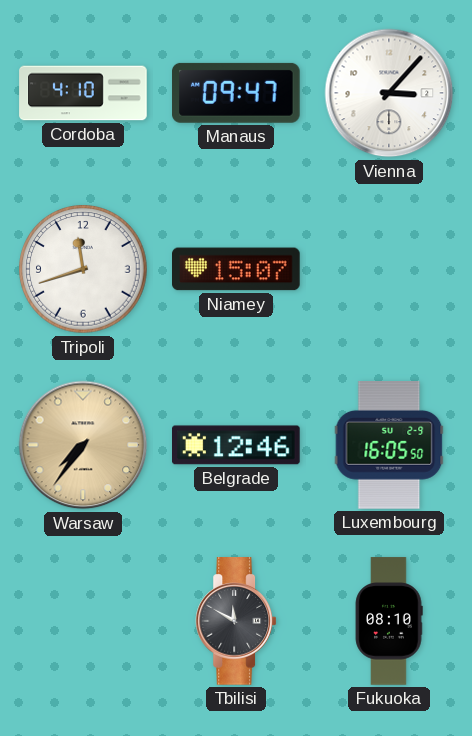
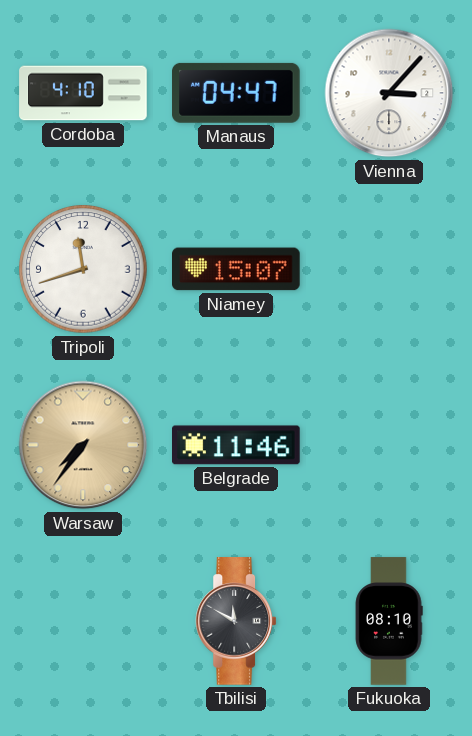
Manaus: 09:47 -> 04:47 (237, 93)
Belgrade: 12:46 -> 11:46 (236, 445)
Luxembourg: 16:05 -> none (389, 446)
